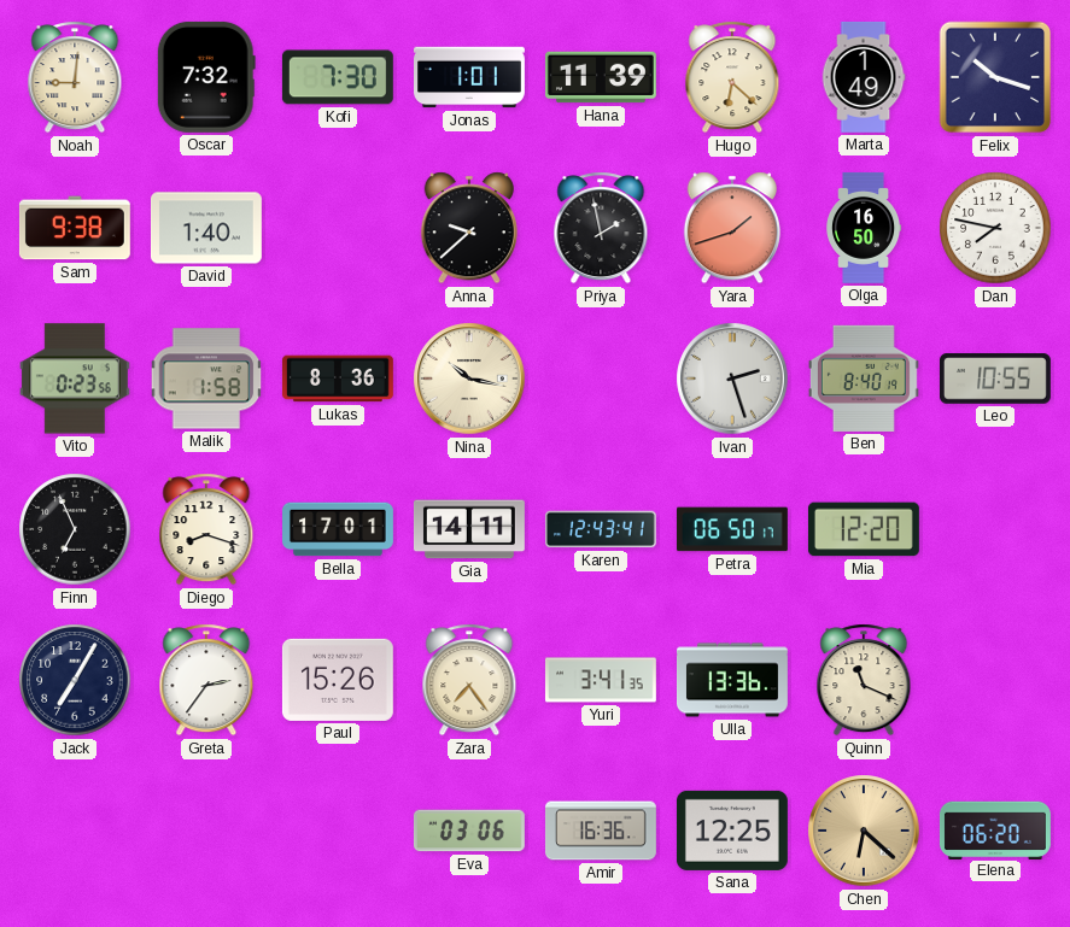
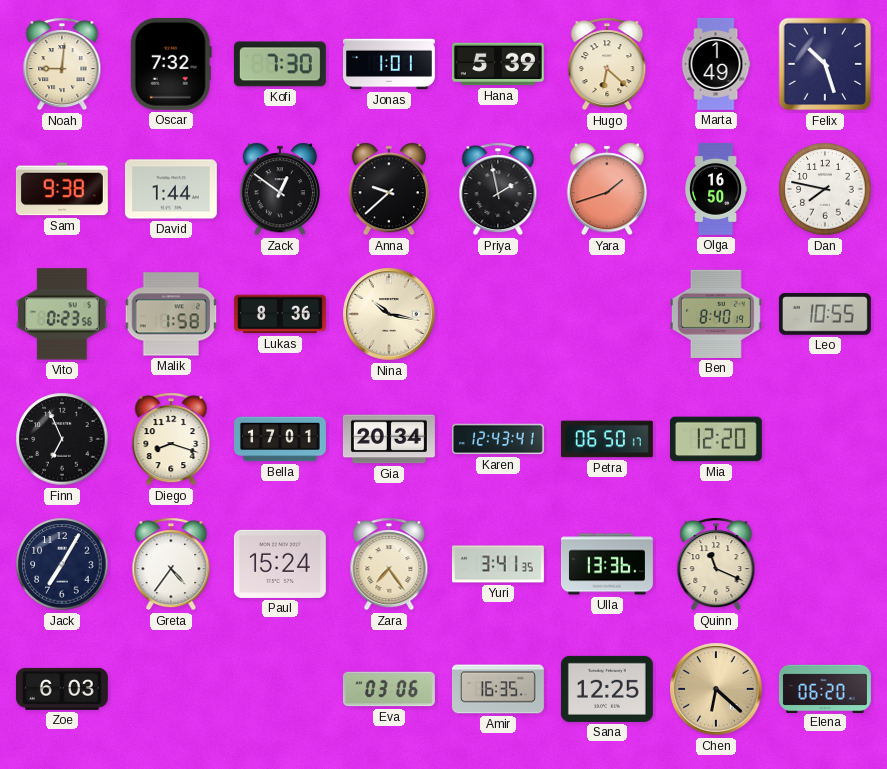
Hana: 11:39 -> 5:39 (498, 64)
Felix: 10:18 -> 10:27 (825, 64)
David: 1:40 -> 1:44 (171, 189)
Zack: none -> 12:51 (279, 189)
Ivan: 2:27 -> none (732, 379)
Gia: 14:11 -> 20:34 (389, 439)
Greta: 2:36 -> 4:36 (171, 564)
Paul: 15:26 -> 15:24 (280, 564)
Zoe: none -> 6:03 (62, 689)
Amir: 16:36 -> 16:35 (498, 689)
